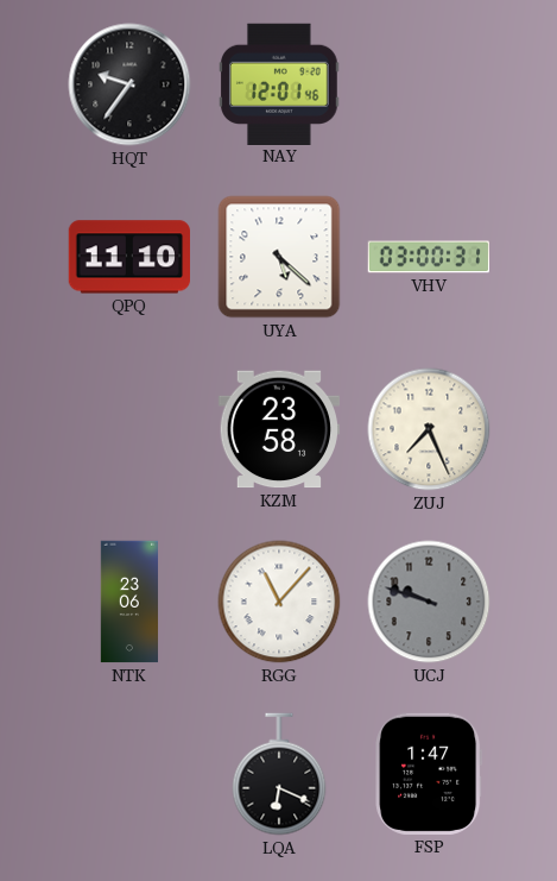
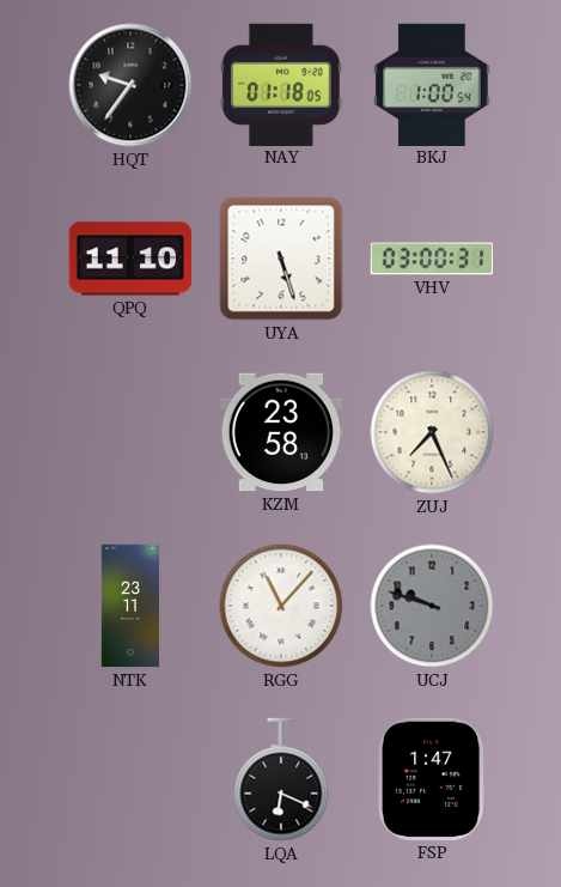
NAY: 12:01 -> 01:18 (282, 84)
BKJ: none -> 1:00 (432, 84)
UYA: 5:22 -> 5:27 (281, 259)
NTK: 23:06 -> 23:11 (129, 606)
